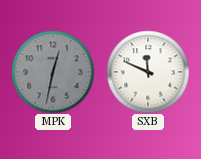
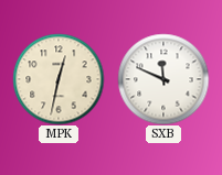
MPK dial: grey -> cream (59, 79)
